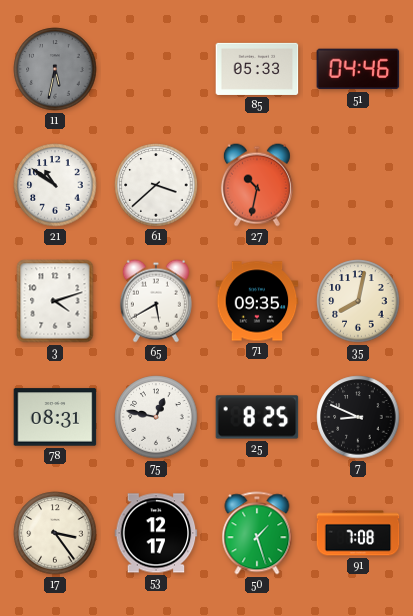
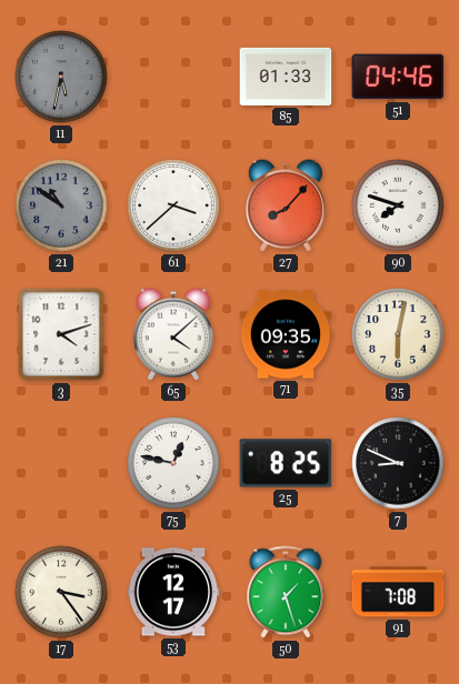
85: 05:33 -> 01:33 (286, 77)
21 dial: white -> grey (61, 205)
27: 10:32 -> 8:07 (286, 205)
90: none -> 7:48 (398, 205)
65: 5:40 -> 4:08 (173, 334)
35: 8:02 -> 6:02 (398, 334)
78: 08:31 -> none (55, 417)
